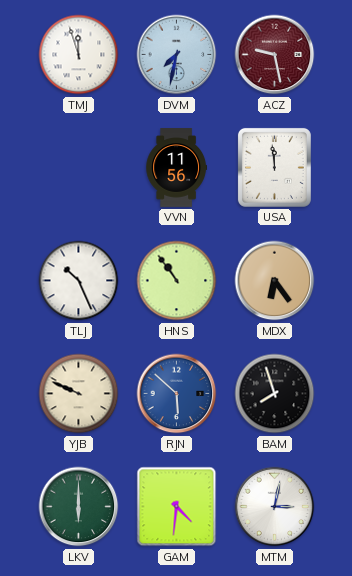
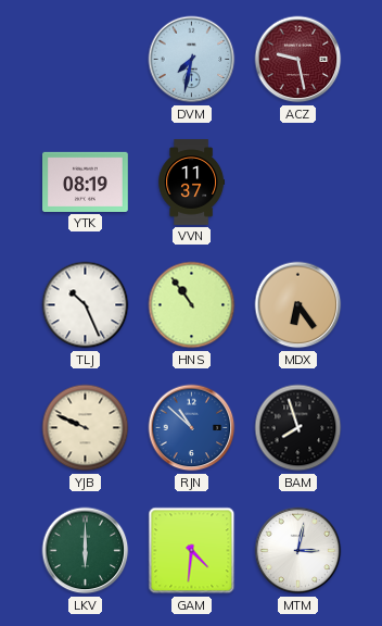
TMJ: 11:57 -> none (79, 55)
YTK: none -> 08:19 (86, 181)
VVN: 11:56 -> 11:37 (191, 183)
USA: 11:59 -> none (274, 167)
RJN: 5:52 -> 10:52 (192, 428)
